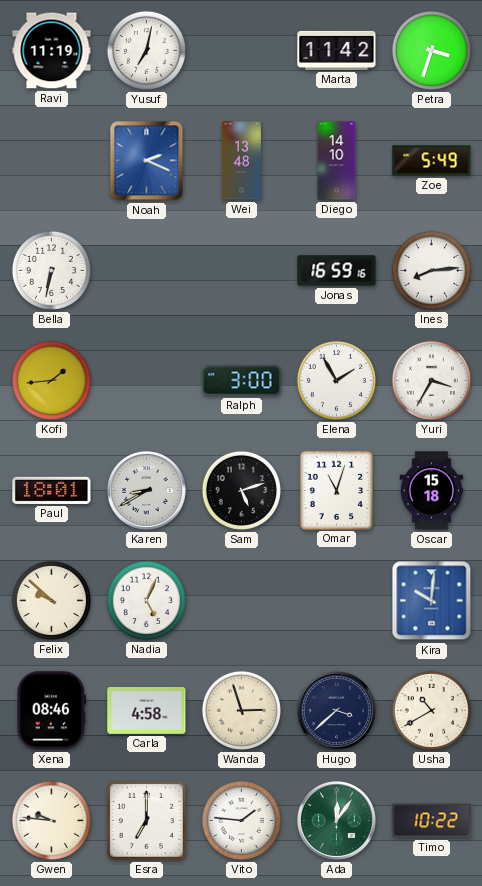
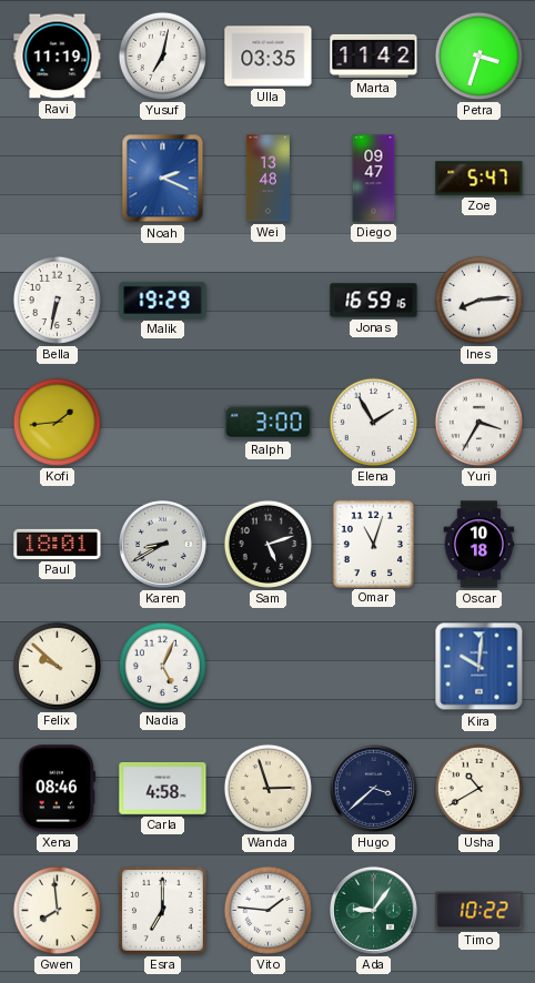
Ulla: none -> 03:35 (269, 57)
Diego: 14:10 -> 09:47 (374, 179)
Zoe: 5:49 -> 5:47 (480, 179)
Malik: none -> 19:29 (163, 300)
Oscar: 15:18 -> 10:18 (480, 545)
Gwen: 9:46 -> 7:59 (57, 910)
Ada: 12:06 -> 9:06 (373, 910)
